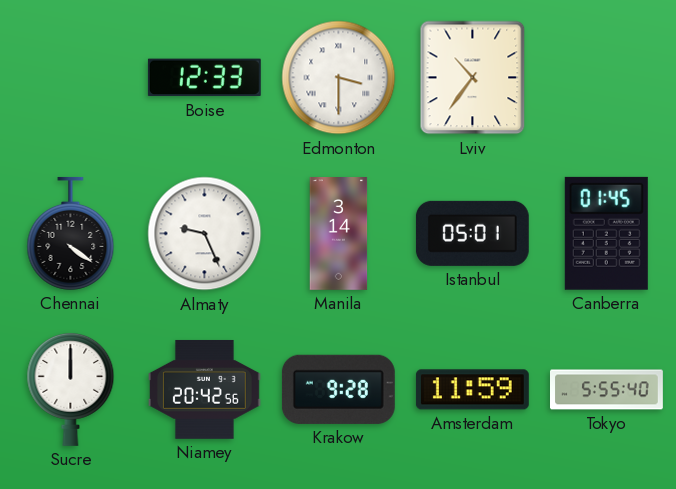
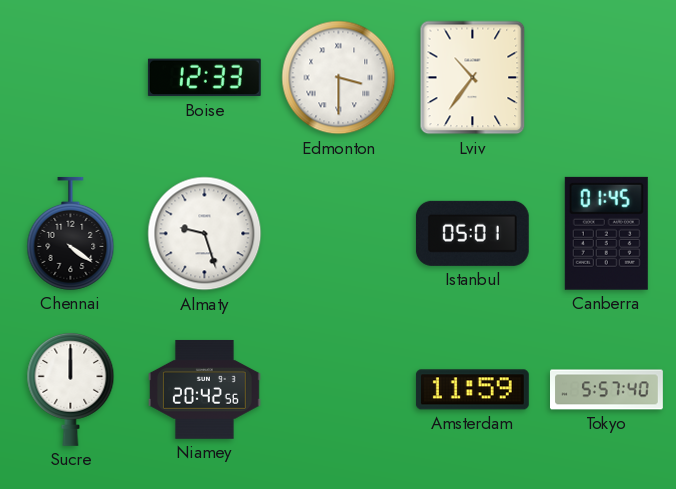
Almaty: 9:26 -> 9:27 (205, 234)
Manila: 3:14 -> none (339, 234)
Krakow: 9:28 -> none (338, 389)
Tokyo: 5:55 -> 5:57 (607, 390)
